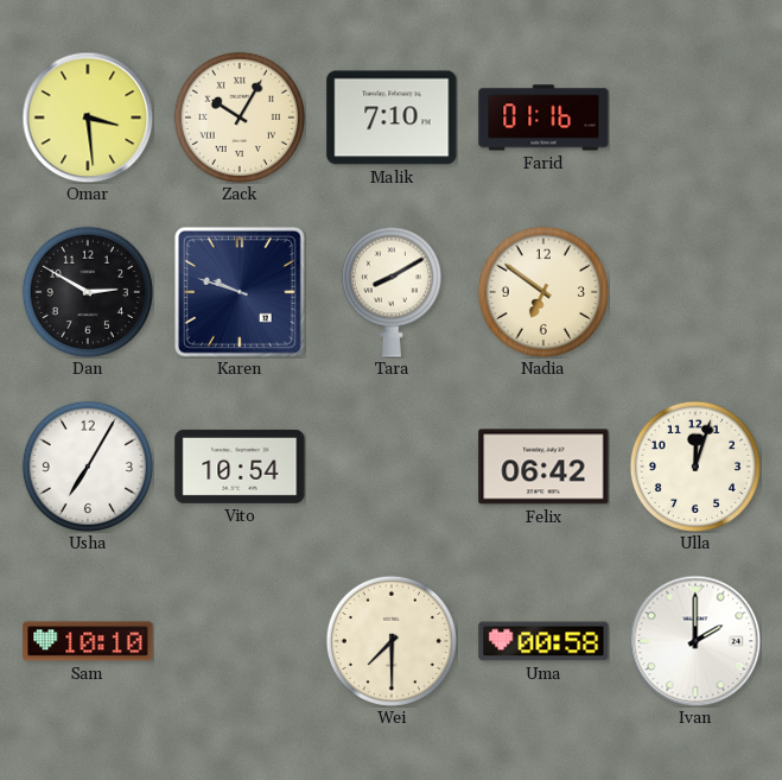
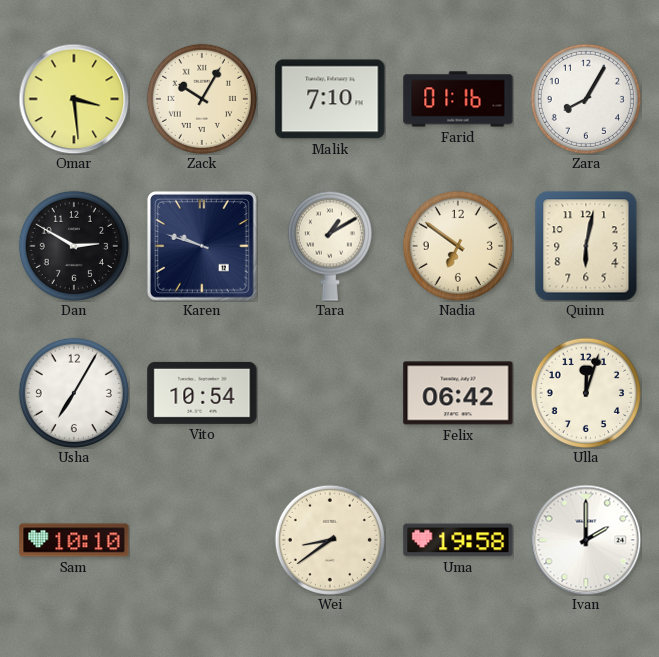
Zara: none -> 8:05 (586, 99)
Tara: 8:10 -> 1:10 (330, 246)
Quinn: none -> 6:02 (586, 246)
Wei: 7:30 -> 8:39 (330, 540)
Uma: 00:58 -> 19:58 (458, 540)
